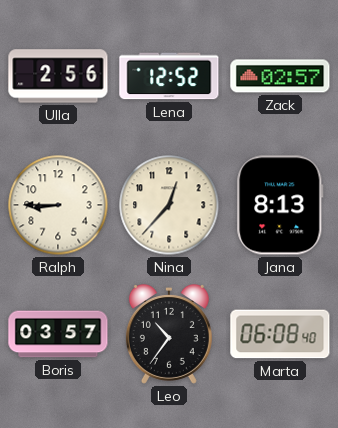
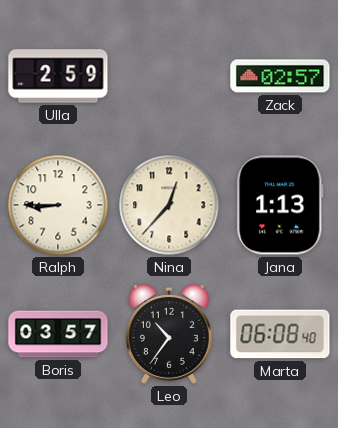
Ulla: 2:56 -> 2:59 (58, 76)
Lena: 12:52 -> none (169, 76)
Jana: 8:13 -> 1:13 (280, 205)
